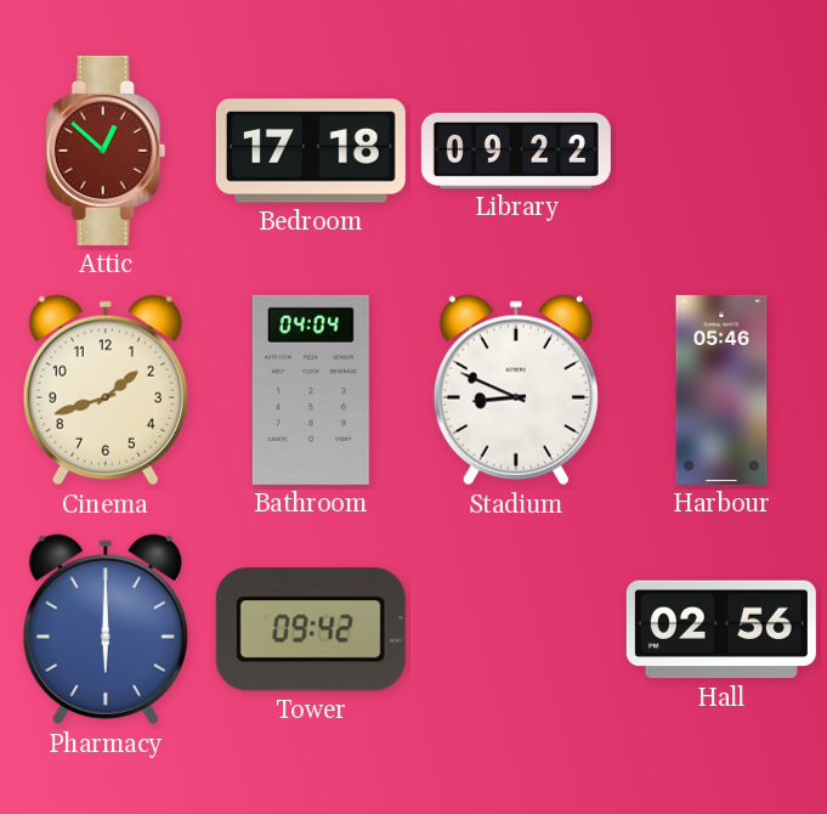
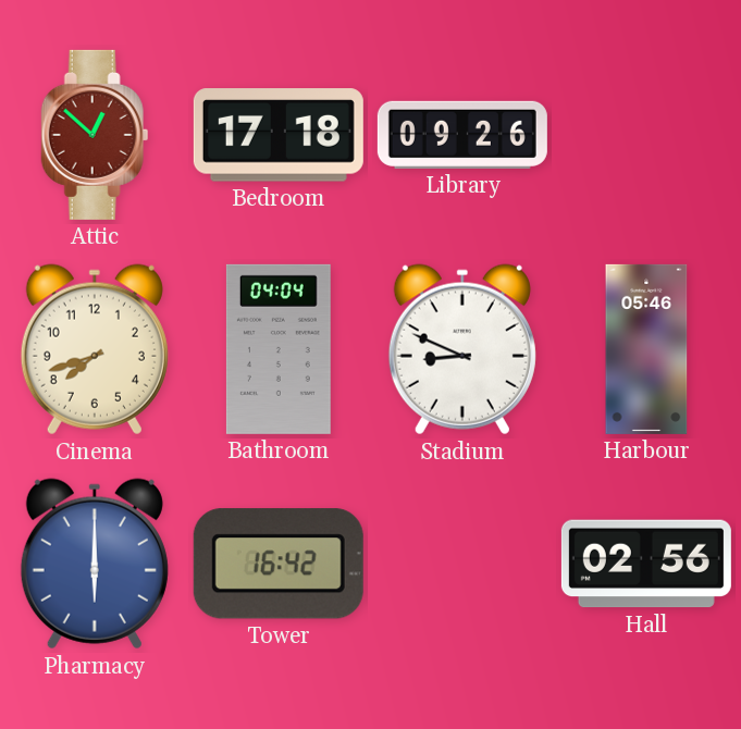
Library: 09:22 -> 09:26 (462, 135)
Cinema: 1:42 -> 7:42 (95, 349)
Tower: 09:42 -> 16:42 (279, 564)
